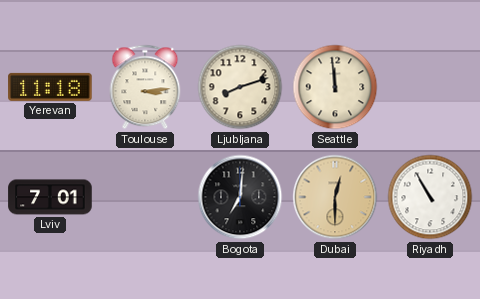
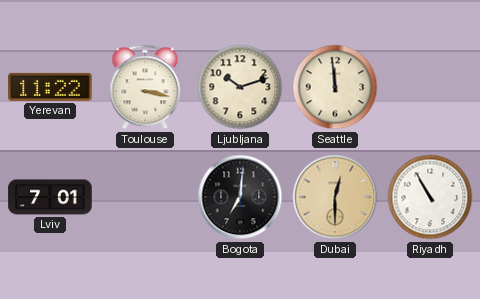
Yerevan: 11:18 -> 11:22 (50, 87)
Toulouse: 3:14 -> 3:17 (145, 87)
Ljubljana: 8:12 -> 10:12 (240, 87)
